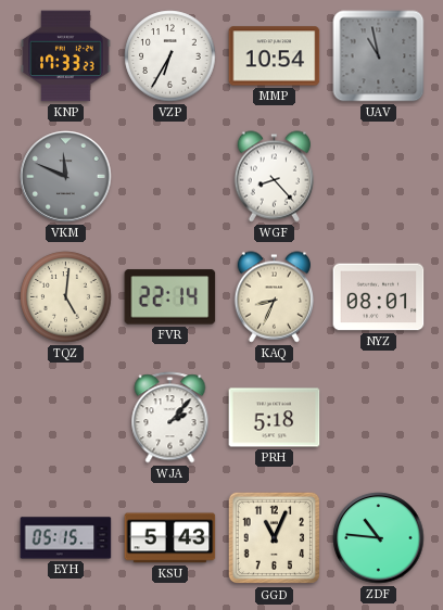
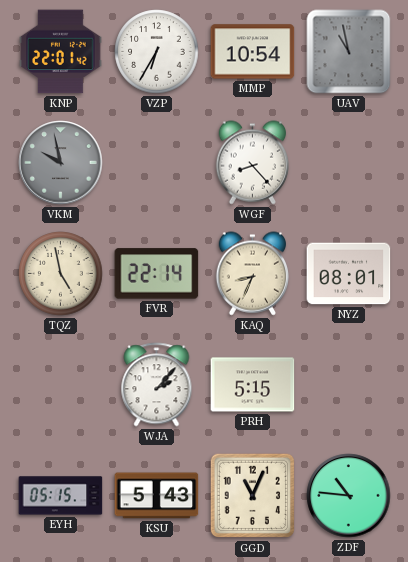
KNP: 17:33 -> 22:01 (61, 52)
VKM: 11:49 -> 9:58 (61, 163)
TQZ: 5:01 -> 4:58 (61, 274)
PRH: 5:18 -> 5:15 (253, 385)
